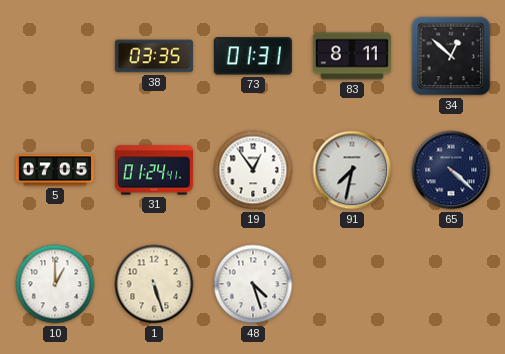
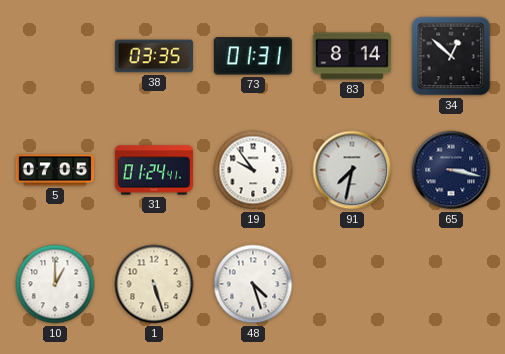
83: 8:11 -> 8:14 (352, 56)
19: 12:54 -> 9:54 (253, 170)
65: 4:22 -> 3:17 (451, 170)
